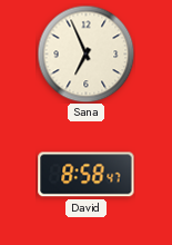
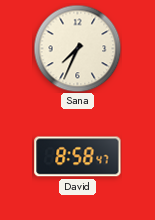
Sana: 6:56 -> 7:34 (77, 48)
